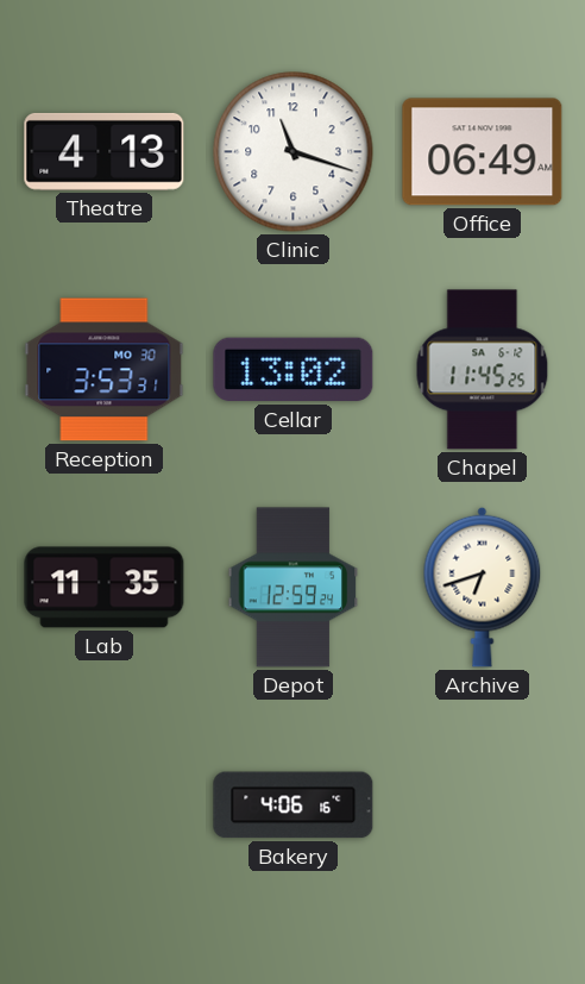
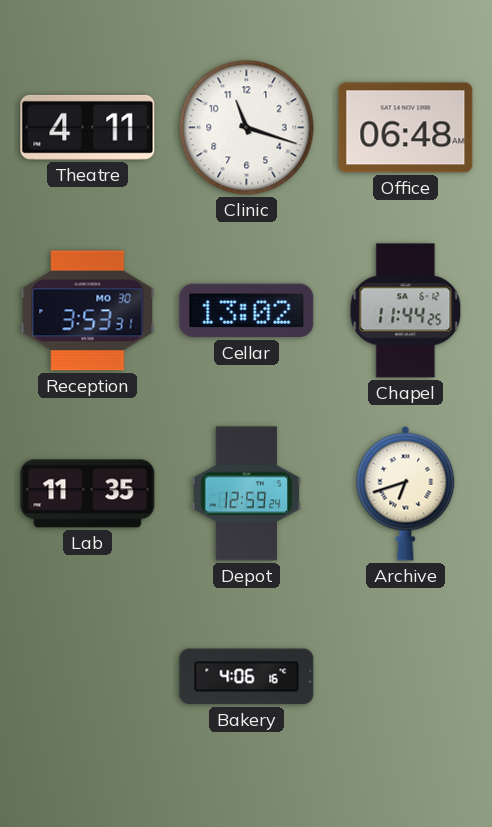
Theatre: 4:13 -> 4:11 (88, 127)
Office: 06:49 -> 06:48 (406, 128)
Chapel: 11:45 -> 11:44 (406, 311)
